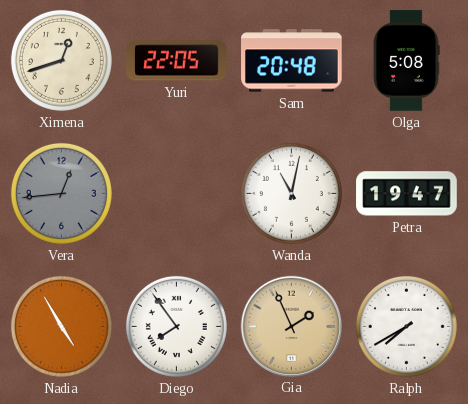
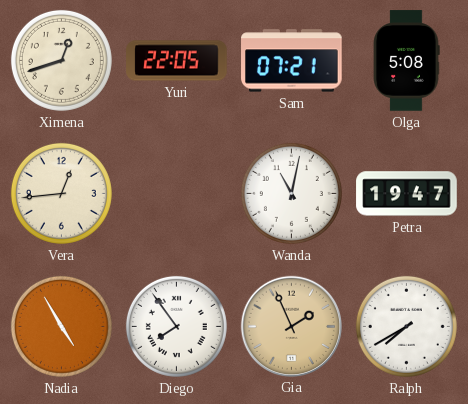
Sam: 20:48 -> 07:21 (292, 61)
Vera dial: grey -> cream (61, 193)
